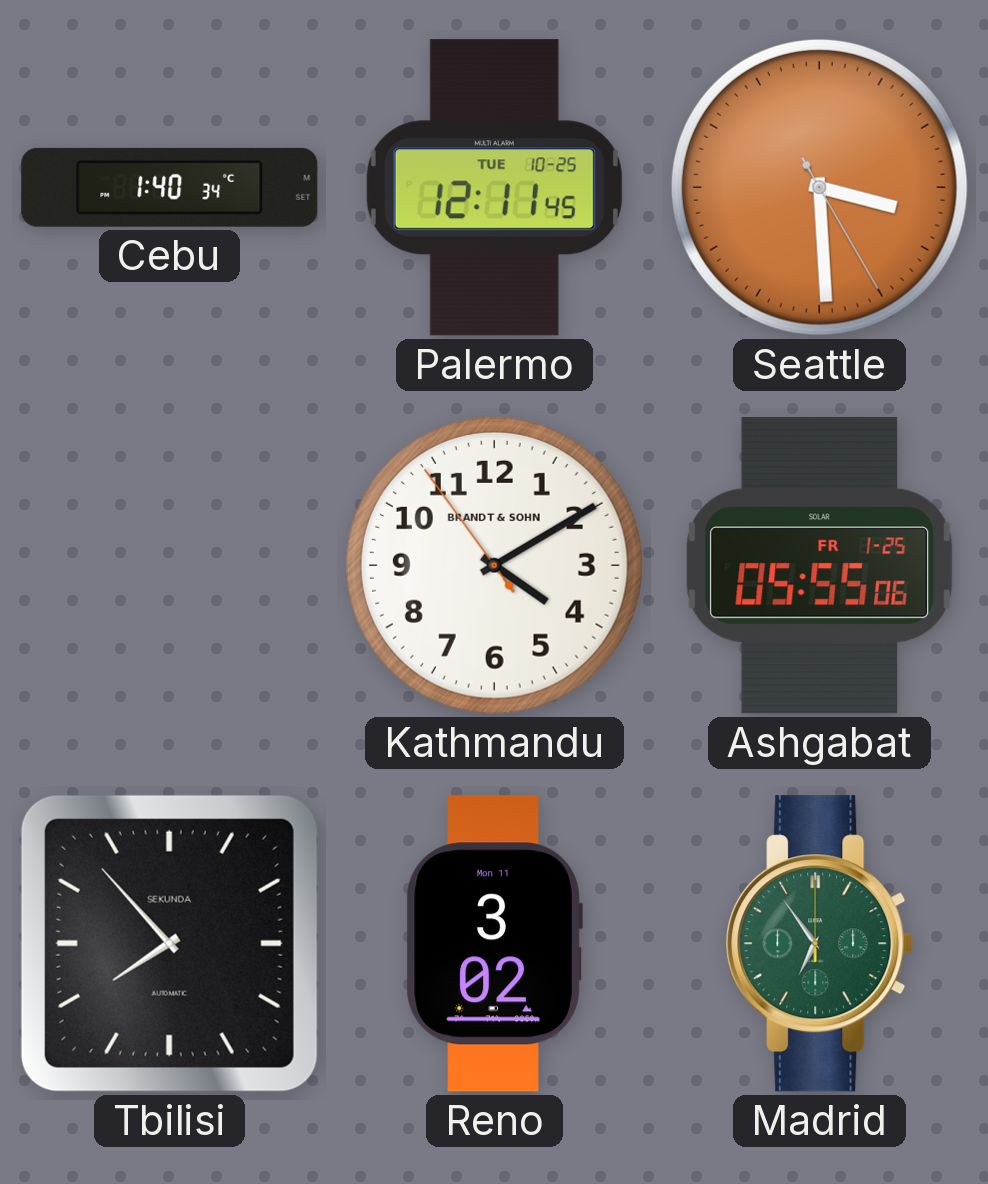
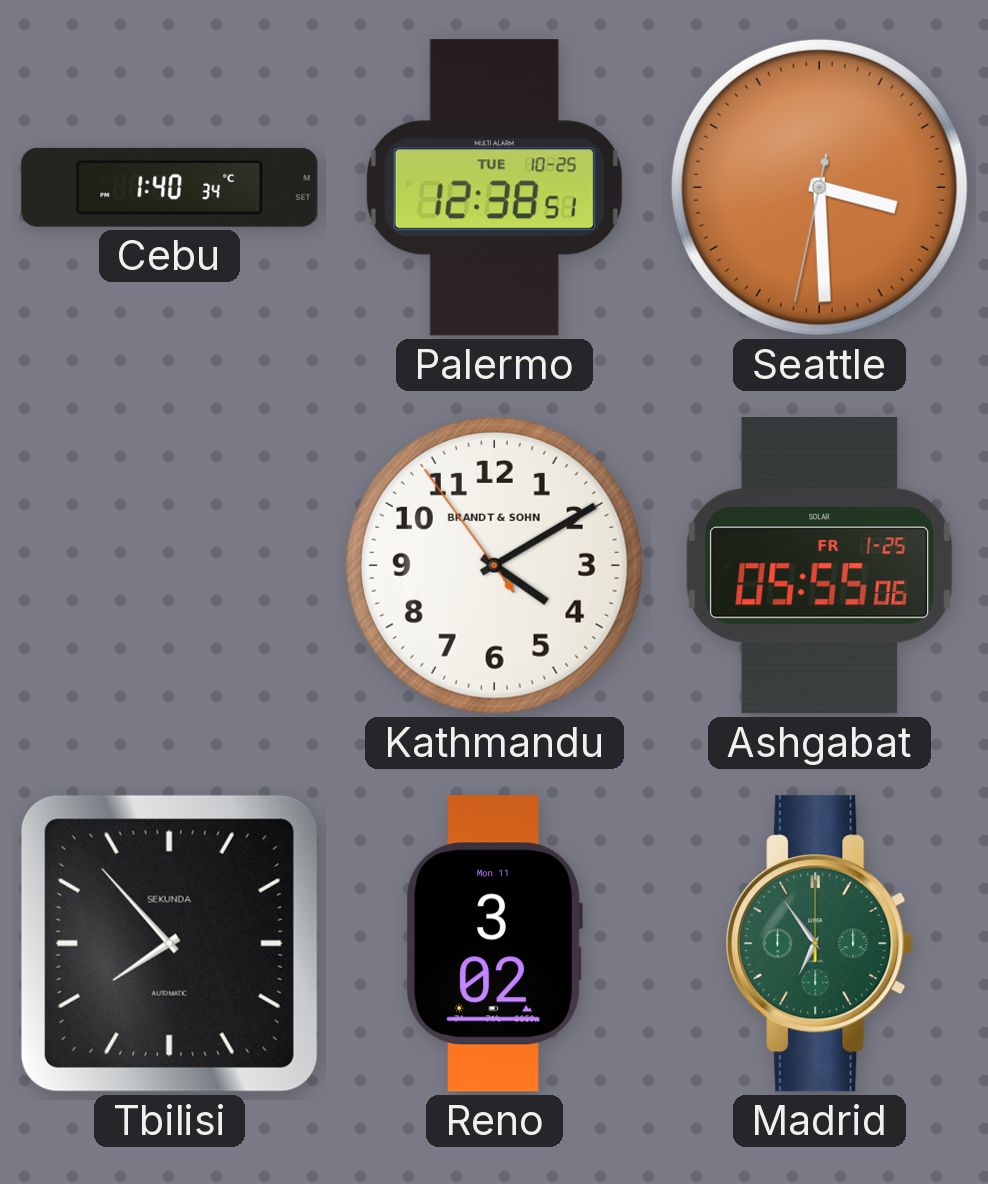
Palermo: 12:11 -> 12:38 (494, 188)
Seattle: 3:29:25 -> 3:29:32 (819, 187)
